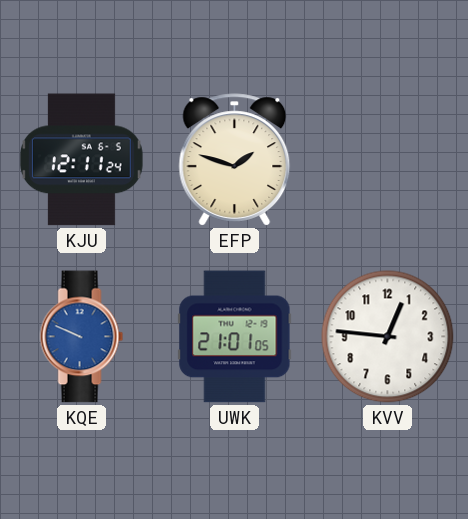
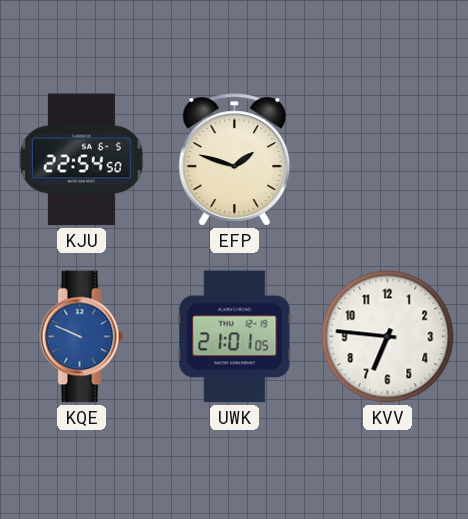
KJU: 12:11 -> 22:54 (81, 160)
KVV: 12:46 -> 6:46 (388, 337)
